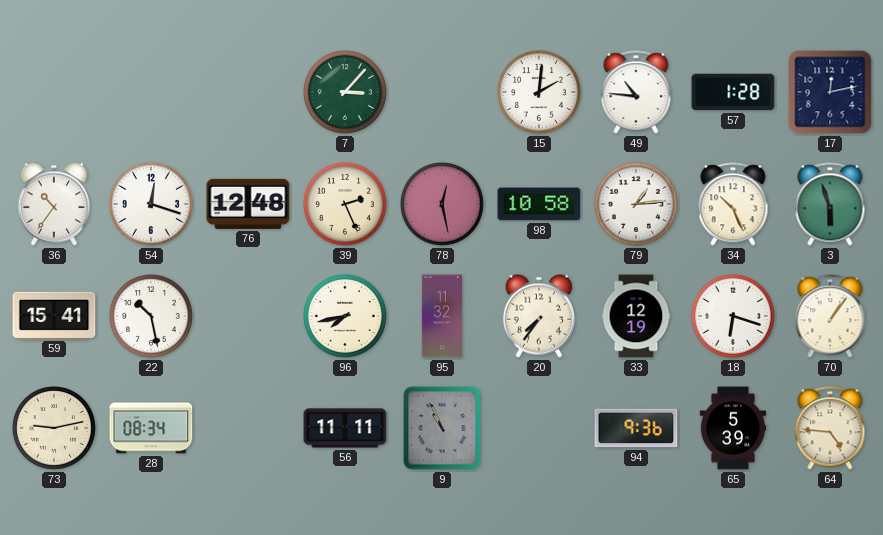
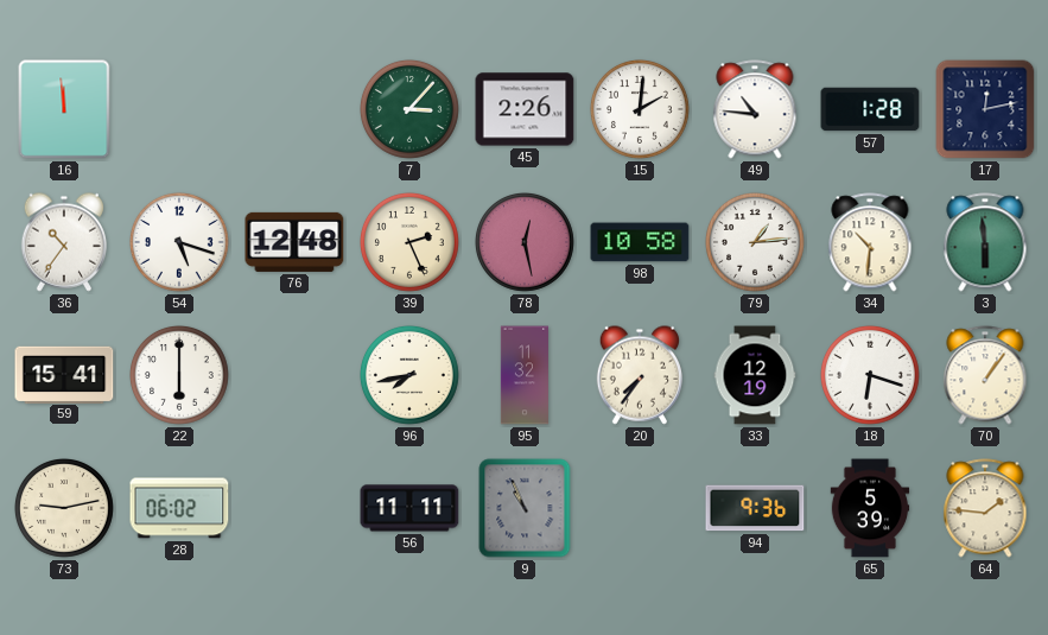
16: none -> 11:59 (64, 109)
45: none -> 2:26 (525, 109)
54: 12:18 -> 5:18 (180, 243)
34: 10:26 -> 10:31 (870, 242)
3: 5:57 -> 5:59 (985, 242)
22: 10:28 -> 6:00 (180, 376)
28: 08:34 -> 06:02 (179, 508)
64: 4:46 -> 1:46 (985, 508)
